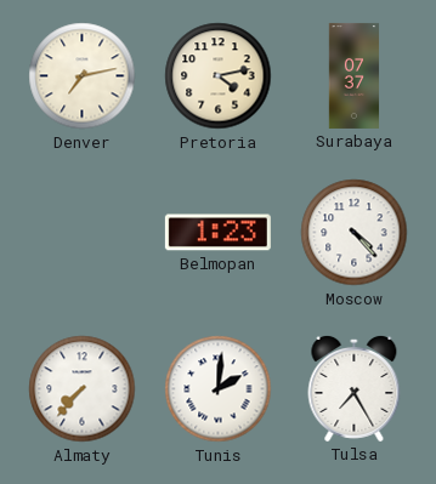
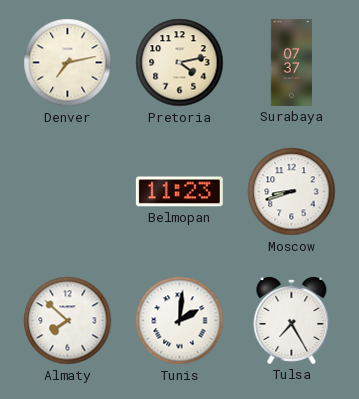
Belmopan: 1:23 -> 11:23 (179, 192)
Moscow: 4:23 -> 8:42 (292, 192)
Almaty: 7:37 -> 7:52 (68, 321)
